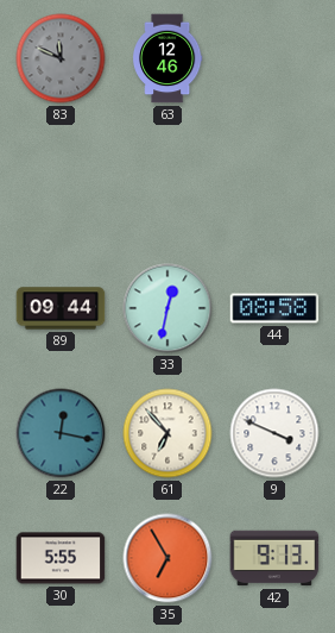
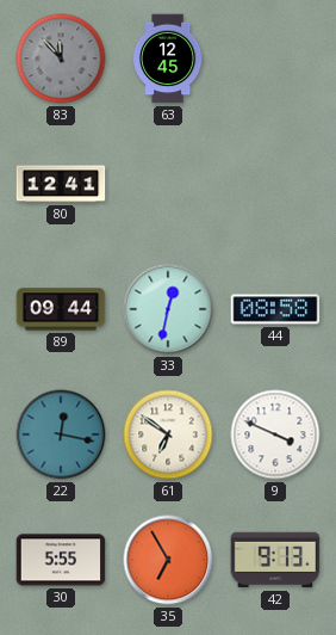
83: 11:49 -> 11:53 (61, 58)
63: 12:46 -> 12:45 (168, 58)
80: none -> 12:41 (61, 184)
61: 6:53 -> 6:51 (168, 434)
